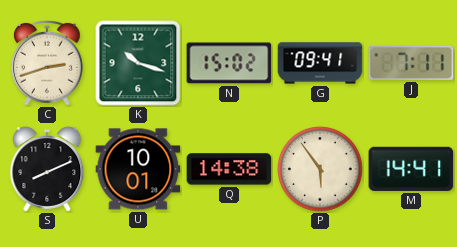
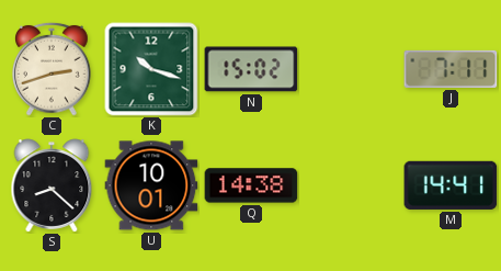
G: 09:41 -> none (320, 63)
S: 8:11 -> 8:22 (52, 185)
P: 5:54 -> none (320, 169)
